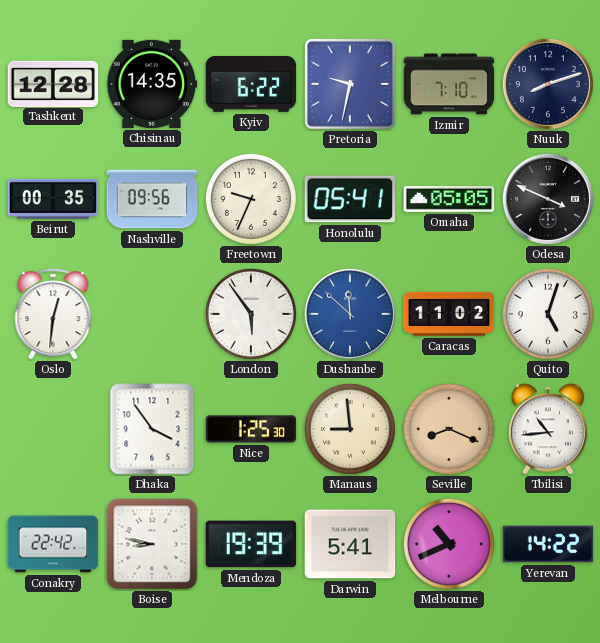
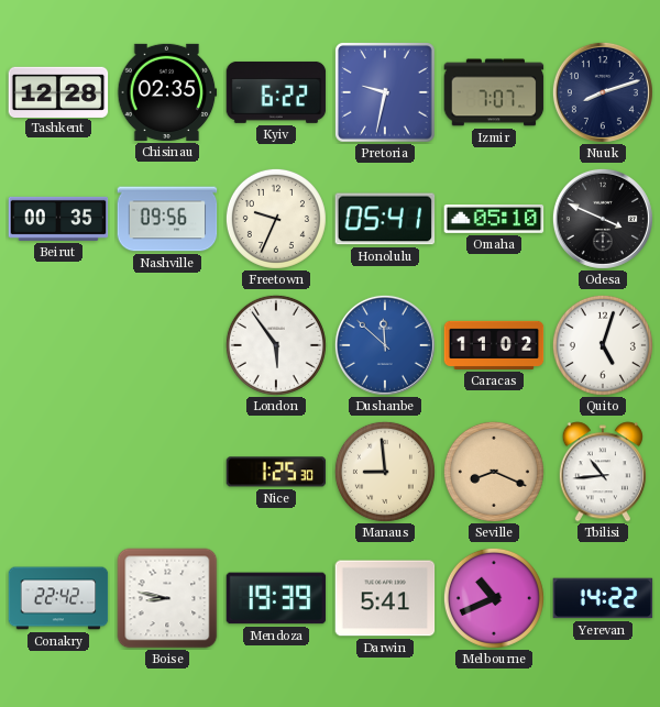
Chisinau: 14:35 -> 02:35 (167, 92)
Izmir: 7:10 -> 7:07 (494, 92)
Omaha: 05:05 -> 05:10 (494, 220)
Oslo: 12:31 -> none (53, 314)
Dhaka: 3:54 -> none (152, 429)
